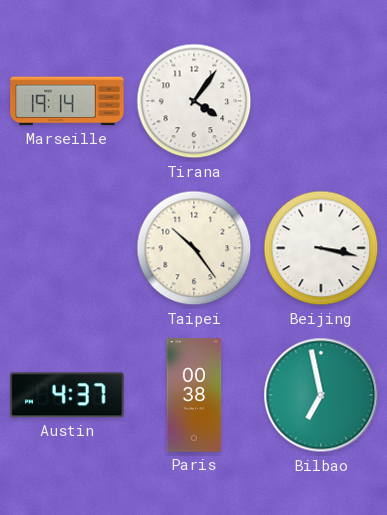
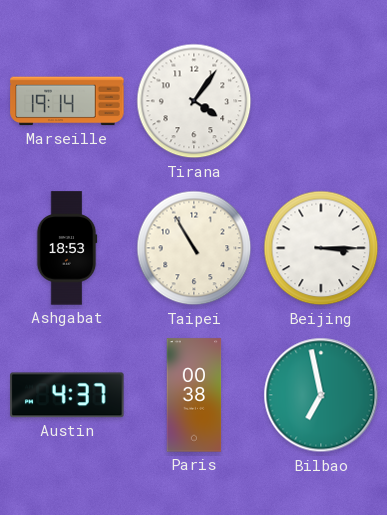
Ashgabat: none -> 18:53 (67, 248)
Taipei: 10:24 -> 10:55 (194, 248)
Beijing: 3:17 -> 3:15 (321, 248)
